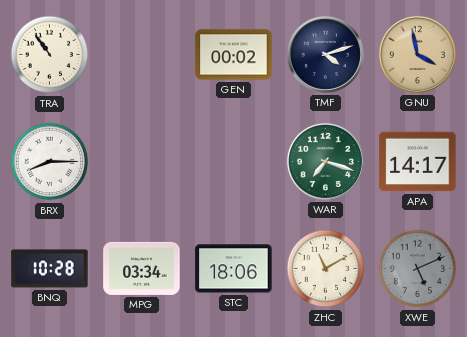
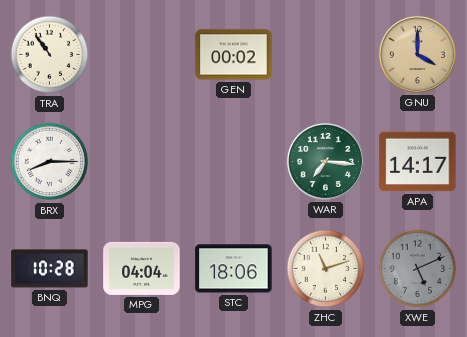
TMF: 4:12 -> none (325, 54)
GNU: 3:58 -> 4:00 (417, 54)
WAR: 7:18 -> 7:16 (325, 161)
MPG: 03:34 -> 04:04 (142, 268)
ZHC: 11:10 -> 11:12 (326, 269)
